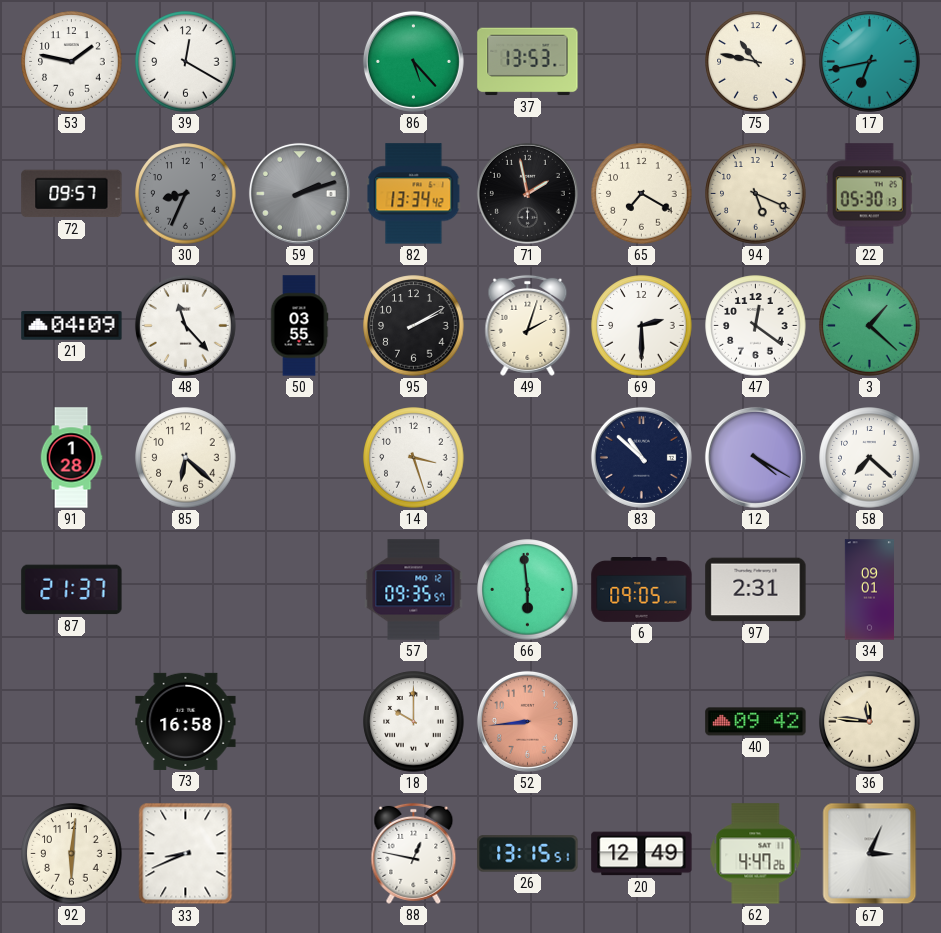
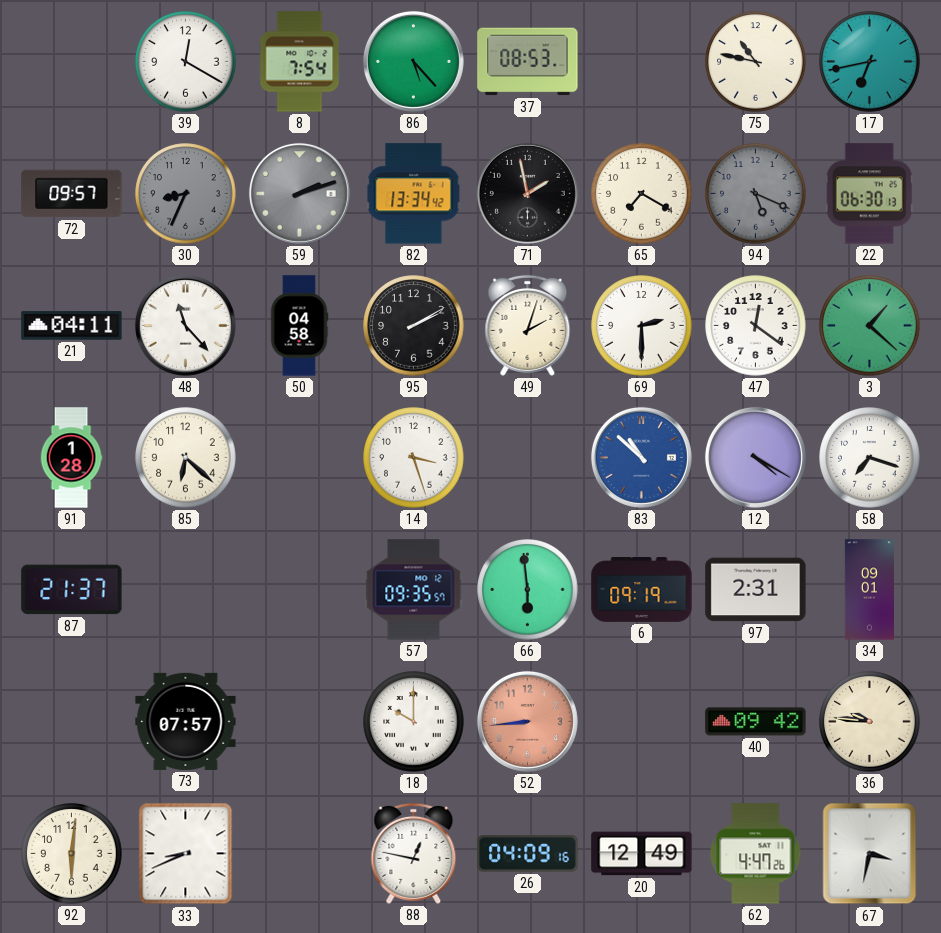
53: 1:47 -> none (72, 62)
8: none -> 7:54 (300, 62)
37: 13:53 -> 08:53 (528, 62)
94 dial: cream -> grey (756, 194)
22: 05:30 -> 06:30 (869, 194)
21: 04:09 -> 04:11 (72, 326)
50: 03:55 -> 04:58 (299, 326)
83 dial: navy -> blue (641, 457)
58: 7:22 -> 7:18 (870, 458)
6: 09:05 -> 09:19 (642, 590)
73: 16:58 -> 07:57 (186, 721)
36: 11:46 -> 9:46 (870, 722)
26: 13:15 -> 04:09 (528, 854)
67: 3:04 -> 3:32 (870, 854)
